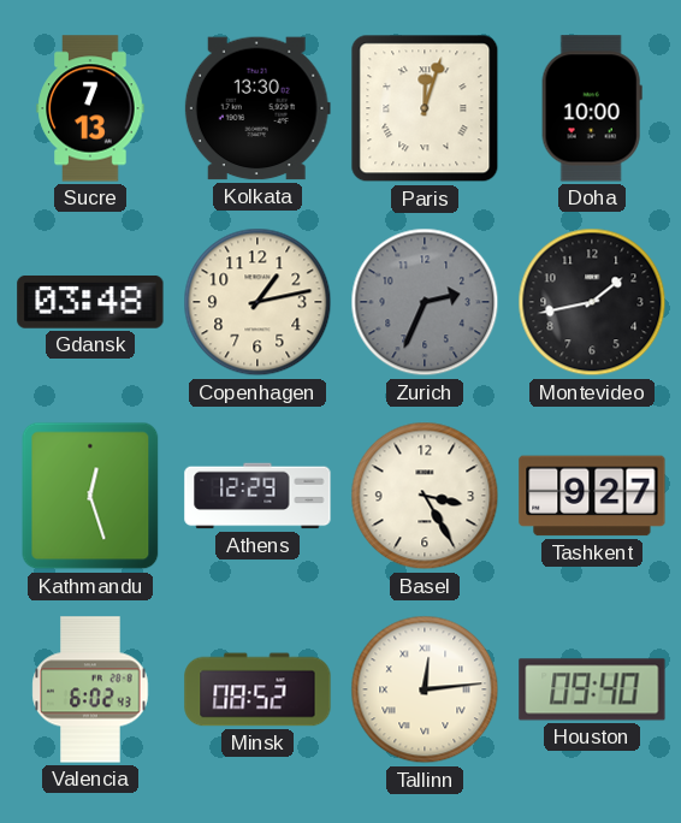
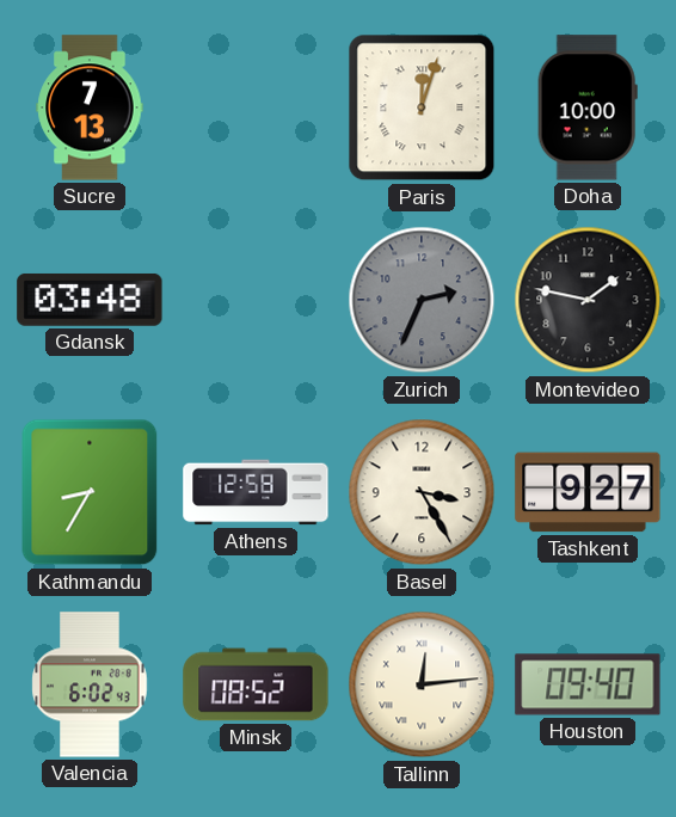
Kolkata: 13:30 -> none (257, 108)
Copenhagen: 1:13 -> none (257, 302)
Montevideo: 1:43 -> 1:47 (588, 300)
Kathmandu: 12:27 -> 8:35 (90, 492)
Athens: 12:29 -> 12:58 (256, 492)
